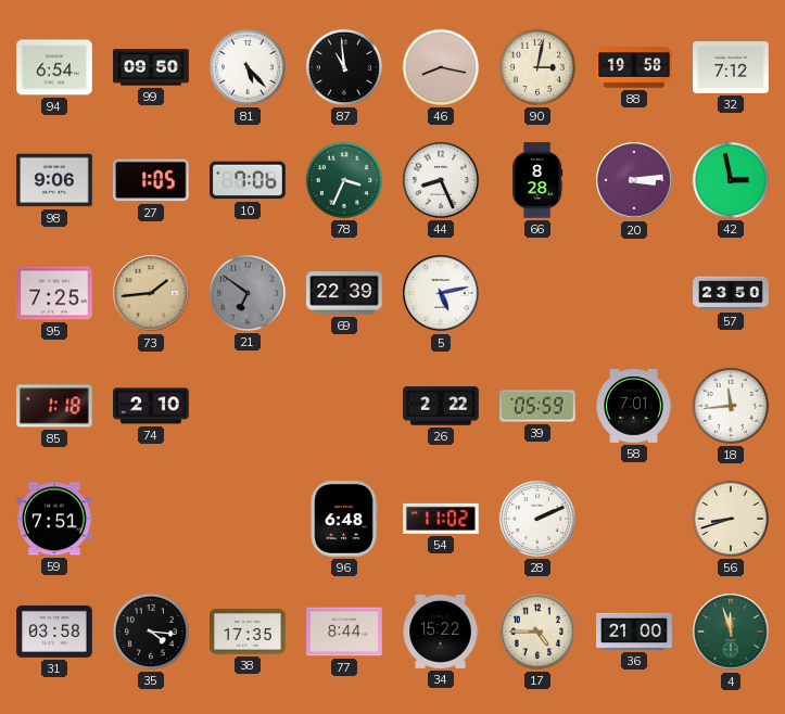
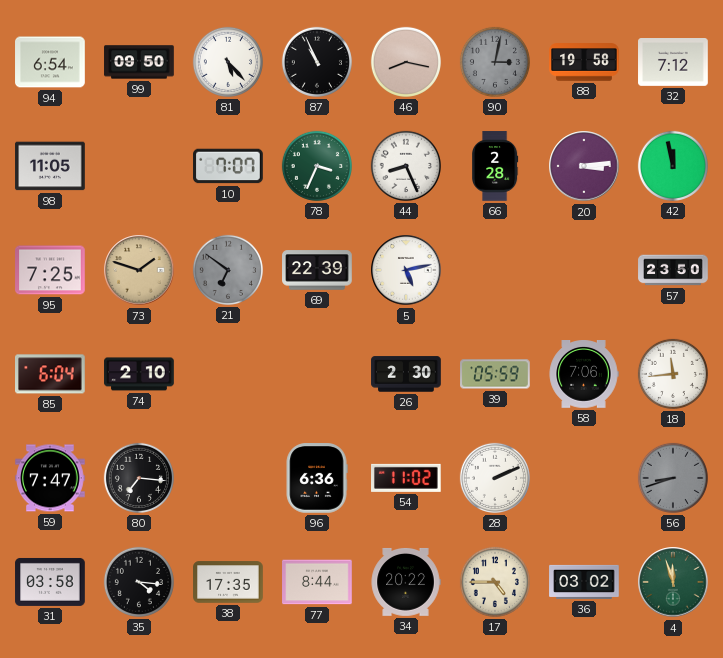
87: 10:59 -> 10:56 (317, 62)
90 dial: cream -> grey (495, 62)
98: 9:06 -> 11:05 (50, 166)
27: 1:05 -> none (151, 180)
10: 7:06 -> 7:07 (228, 166)
66: 8:28 -> 2:28 (496, 166)
42: 2:58 -> 11:58 (673, 166)
73: 1:44 -> 1:48 (139, 270)
85: 1:18 -> 6:04 (50, 374)
26: 2:22 -> 2:30 (406, 374)
58: 7:01 -> 7:06 (584, 375)
59: 7:51 -> 7:47 (50, 478)
80: none -> 7:16 (139, 478)
96: 6:48 -> 6:36 (317, 478)
56 dial: cream -> grey (673, 478)
34: 15:22 -> 20:22 (406, 582)
36: 21:00 -> 03:02 (584, 582)
